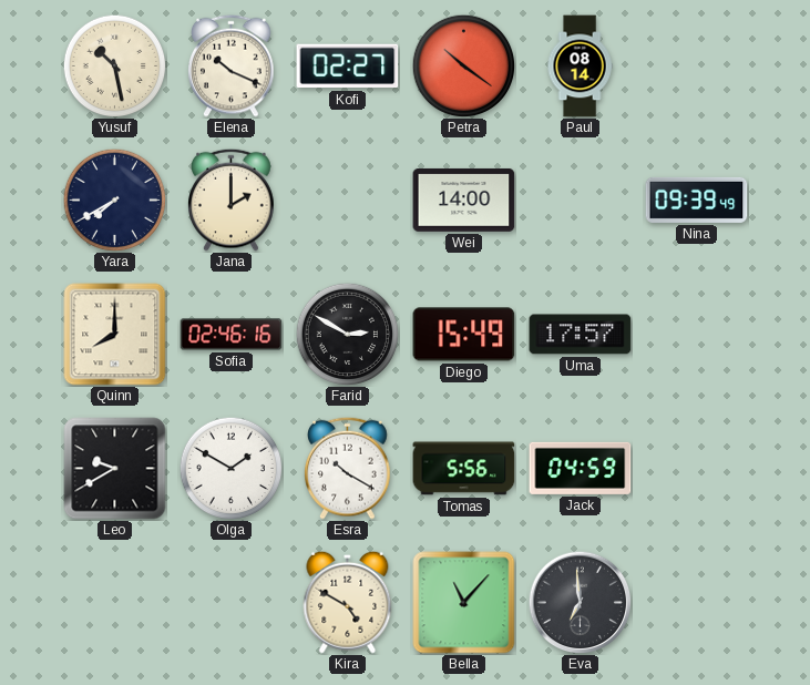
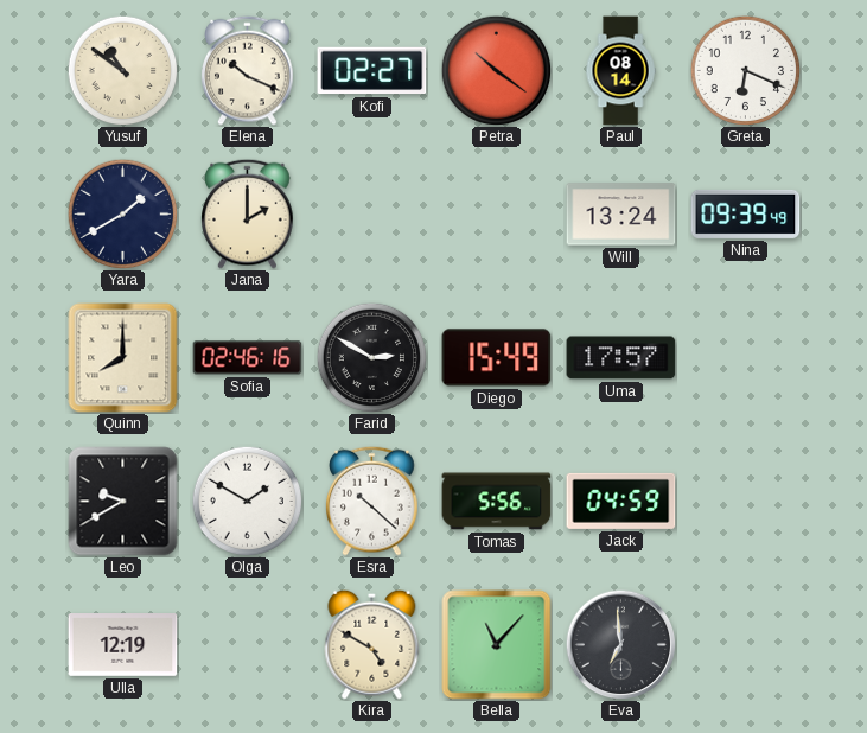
Yusuf: 10:28 -> 10:51 (122, 70)
Greta: none -> 6:19 (745, 70)
Yara: 7:40 -> 1:40 (122, 213)
Wei: 14:00 -> none (464, 200)
Will: none -> 13:24 (621, 215)
Esra: 10:20 -> 10:22 (372, 501)
Ulla: none -> 12:19 (123, 645)
